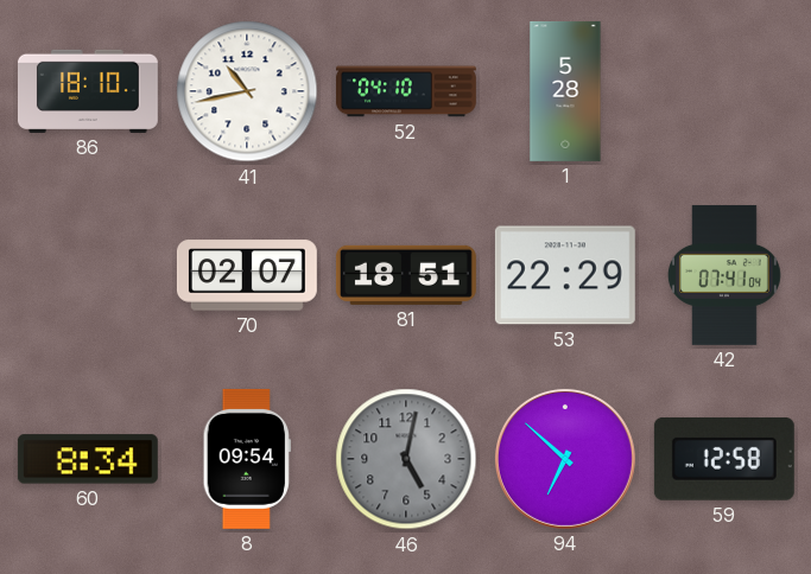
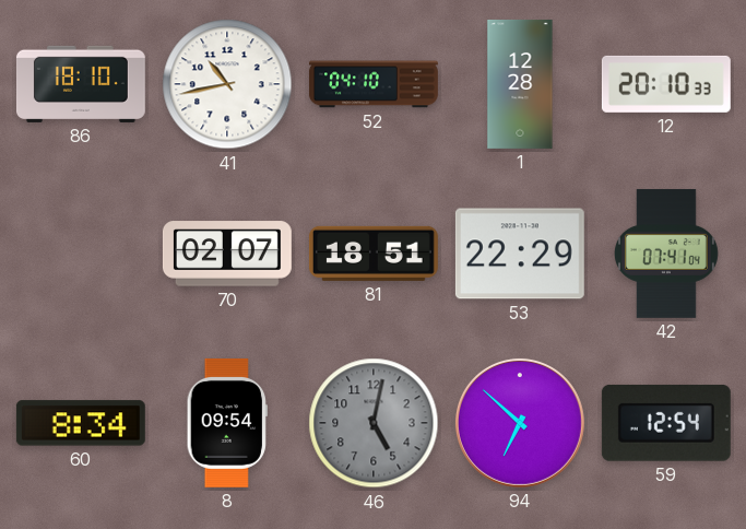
1: 5:28 -> 12:28 (520, 84)
12: none -> 20:10 (666, 84)
59: 12:58 -> 12:54 (666, 423)
